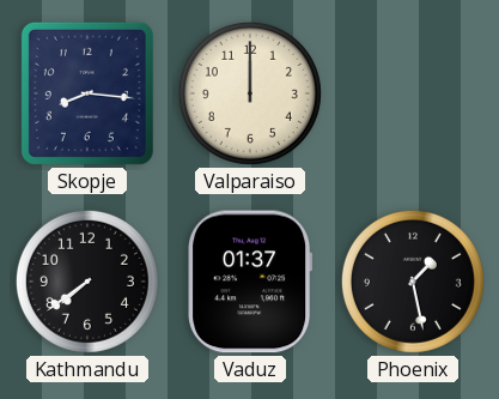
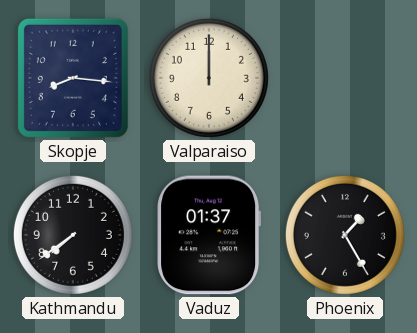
Phoenix: 1:28 -> 1:25 (345, 235)
